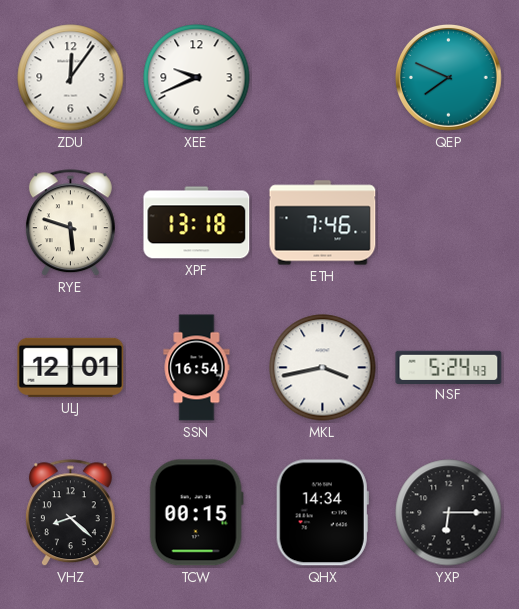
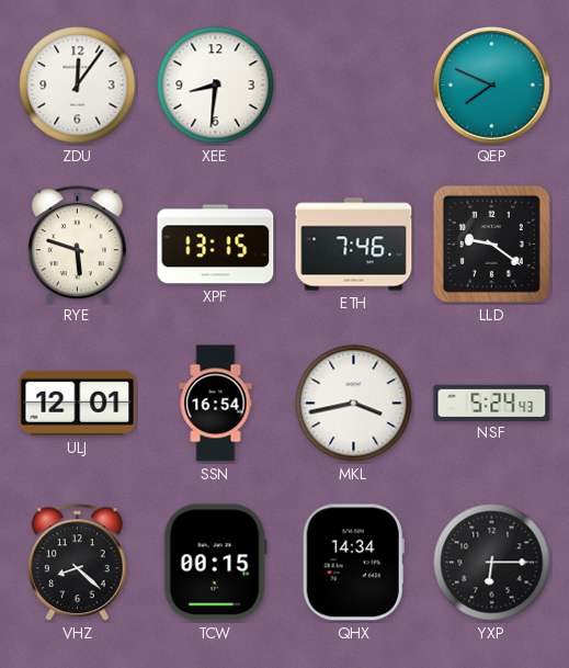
XEE: 9:41 -> 8:31 (216, 86)
XPF: 13:18 -> 13:15 (216, 245)
LLD: none -> 9:21 (491, 244)
